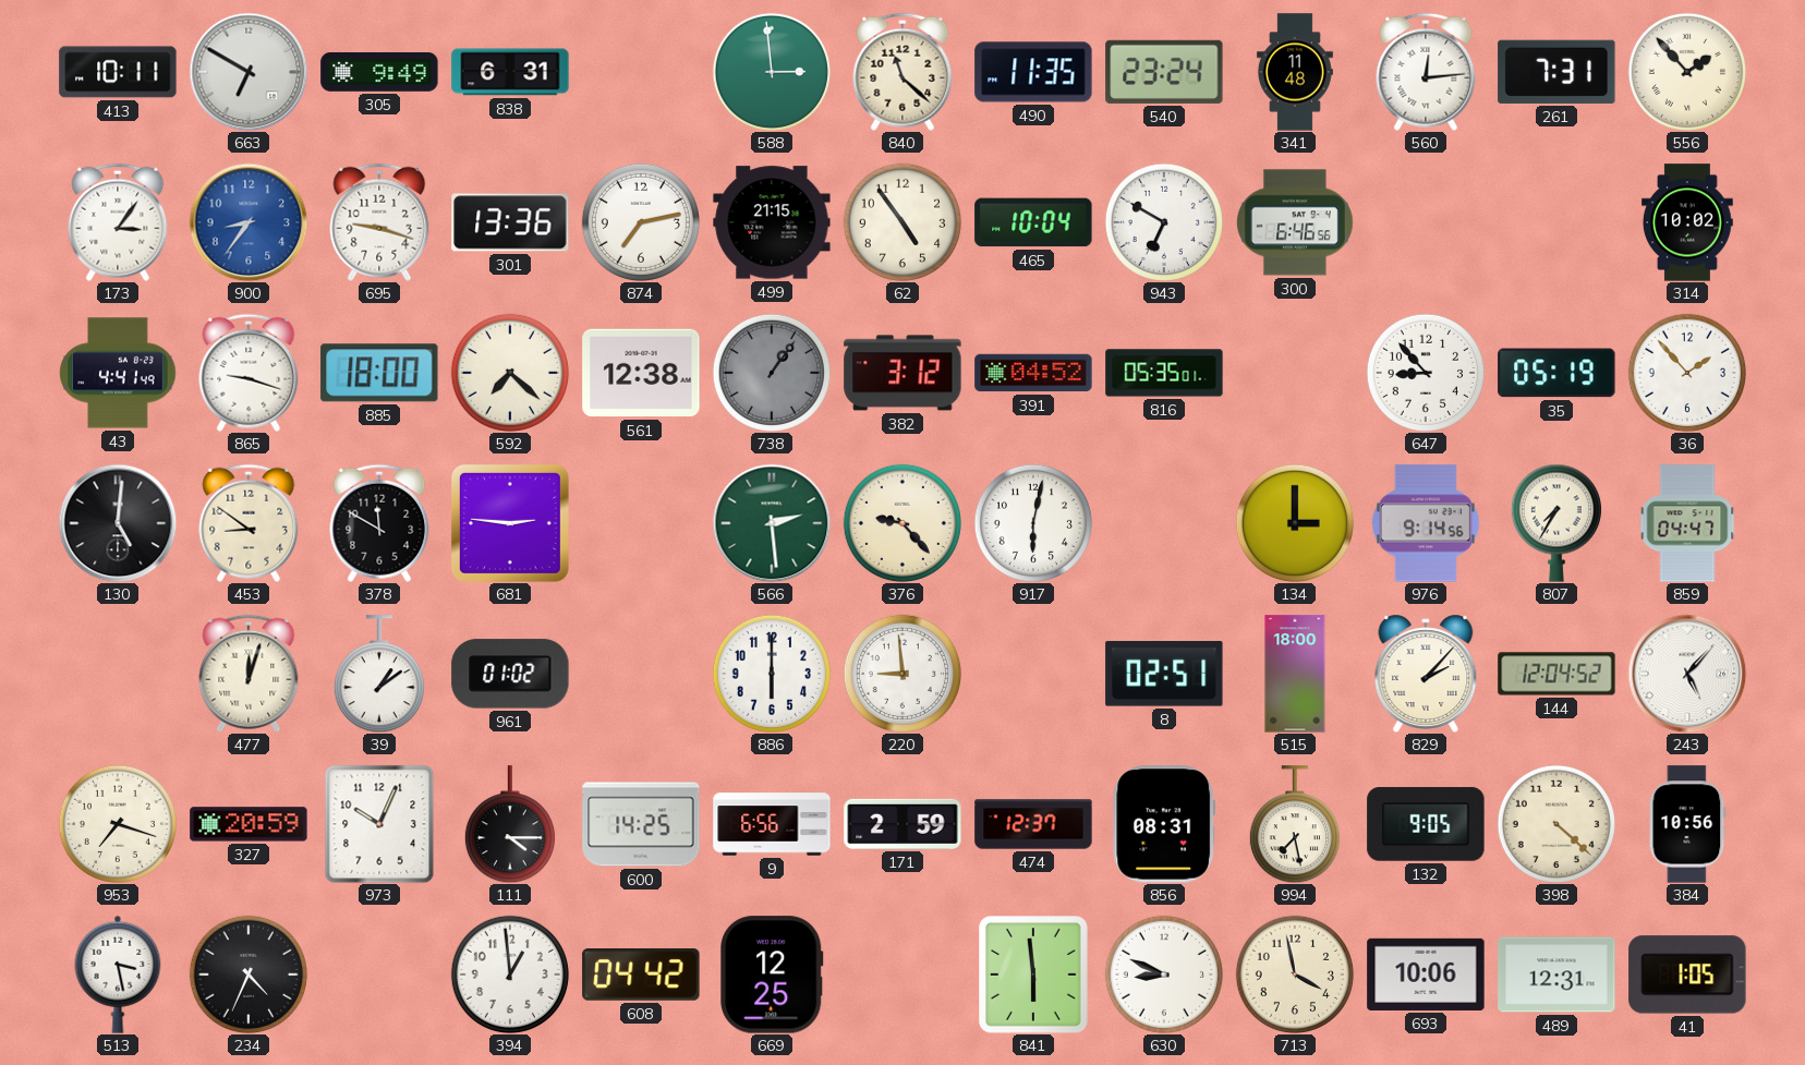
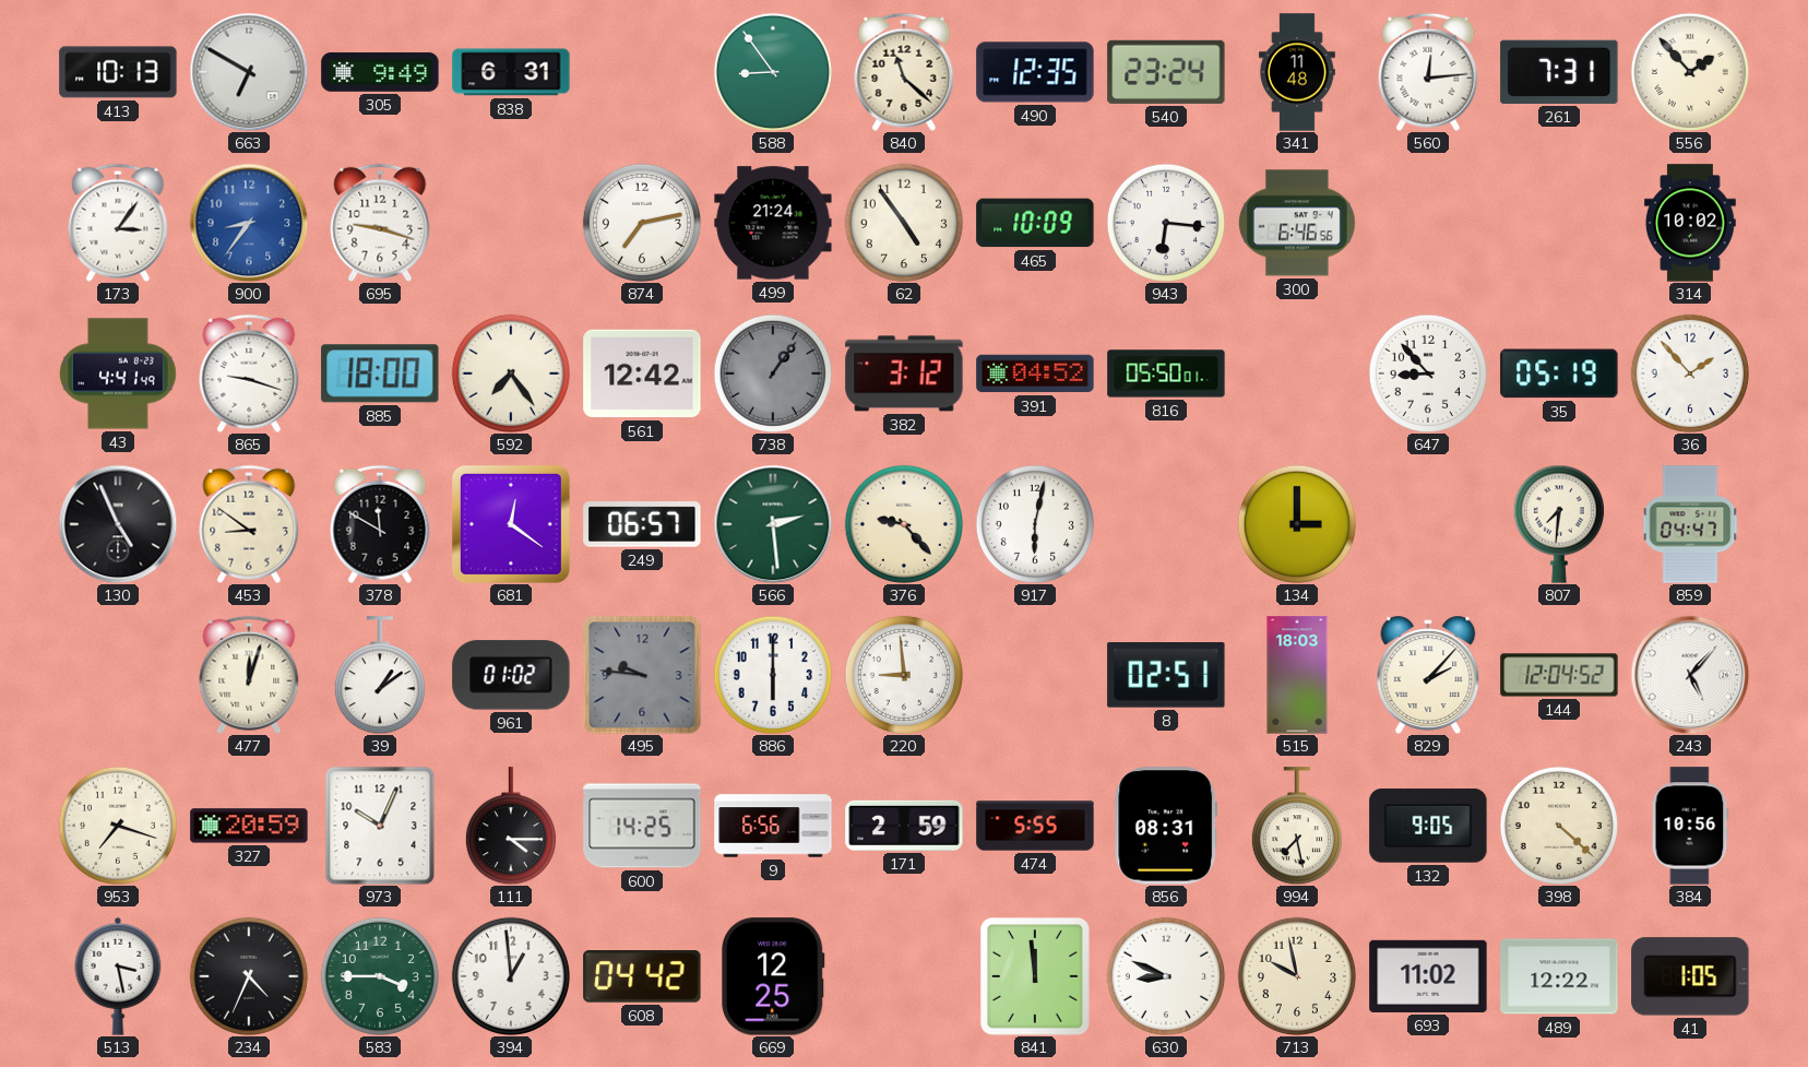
413: 10:11 -> 10:13 (118, 72)
588: 2:59 -> 8:54 (773, 72)
490: 11:35 -> 12:35 (1035, 72)
301: 13:36 -> none (510, 222)
499: 21:15 -> 21:24 (773, 223)
465: 10:04 -> 10:09 (1035, 223)
943: 6:50 -> 6:16 (1166, 223)
592: 7:22 -> 7:24 (511, 374)
561: 12:38 -> 12:42 (642, 374)
816: 05:35 -> 05:50 (1166, 374)
130: 5:01 -> 4:56 (118, 524)
681: 2:46 -> 12:21 (511, 524)
249: none -> 06:57 (642, 525)
976: 9:14 -> none (1426, 523)
807: 7:35 -> 7:31 (1559, 524)
495: none -> 9:46 (642, 675)
515: 18:00 -> 18:03 (1297, 675)
474: 12:37 -> 5:55 (1035, 826)
583: none -> 3:45 (380, 976)
841: 5:59 -> 11:59 (1036, 976)
713: 3:58 -> 9:58 (1297, 976)
693: 10:06 -> 11:02 (1428, 976)
489: 12:31 -> 12:22 (1559, 976)
